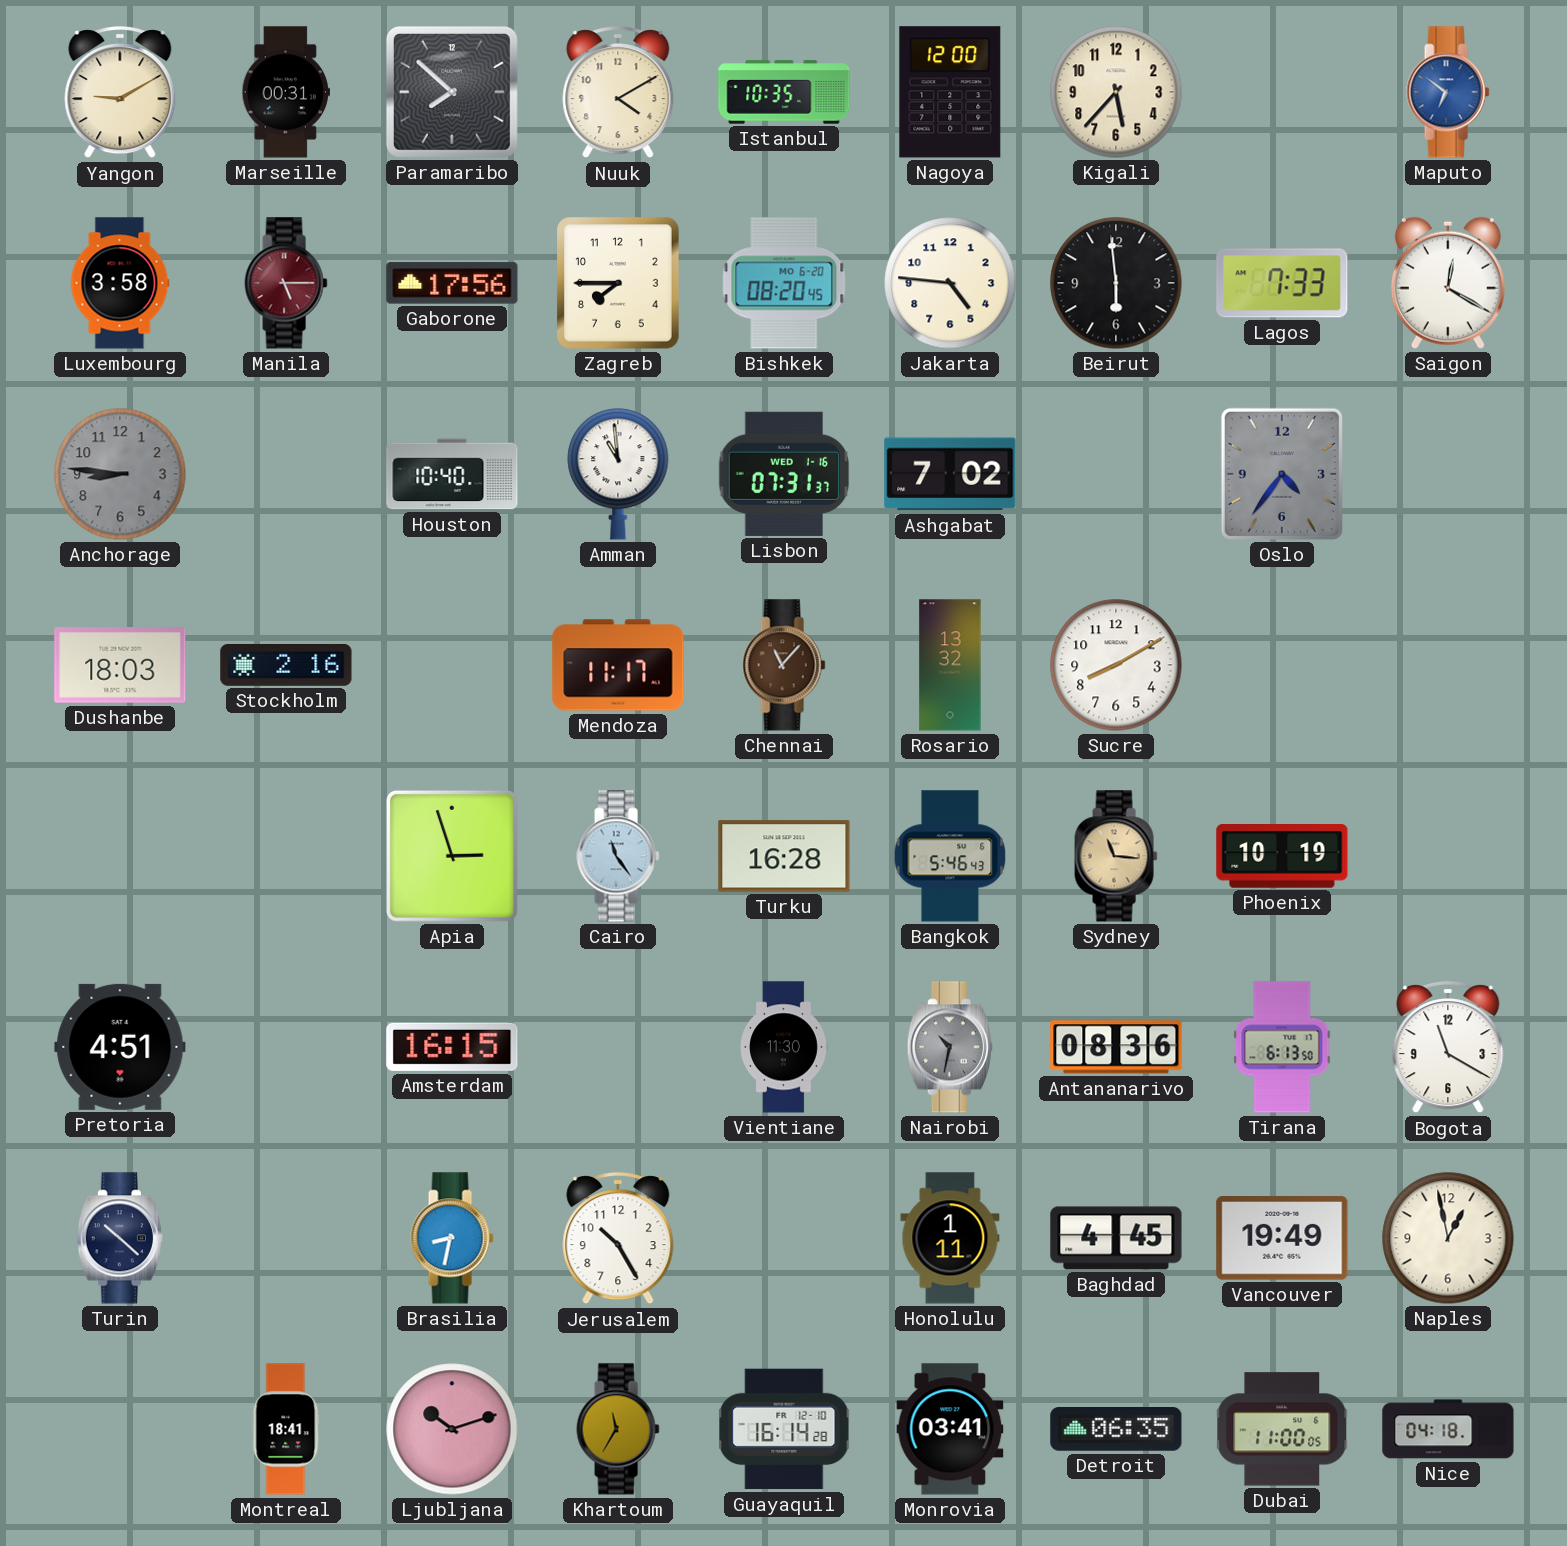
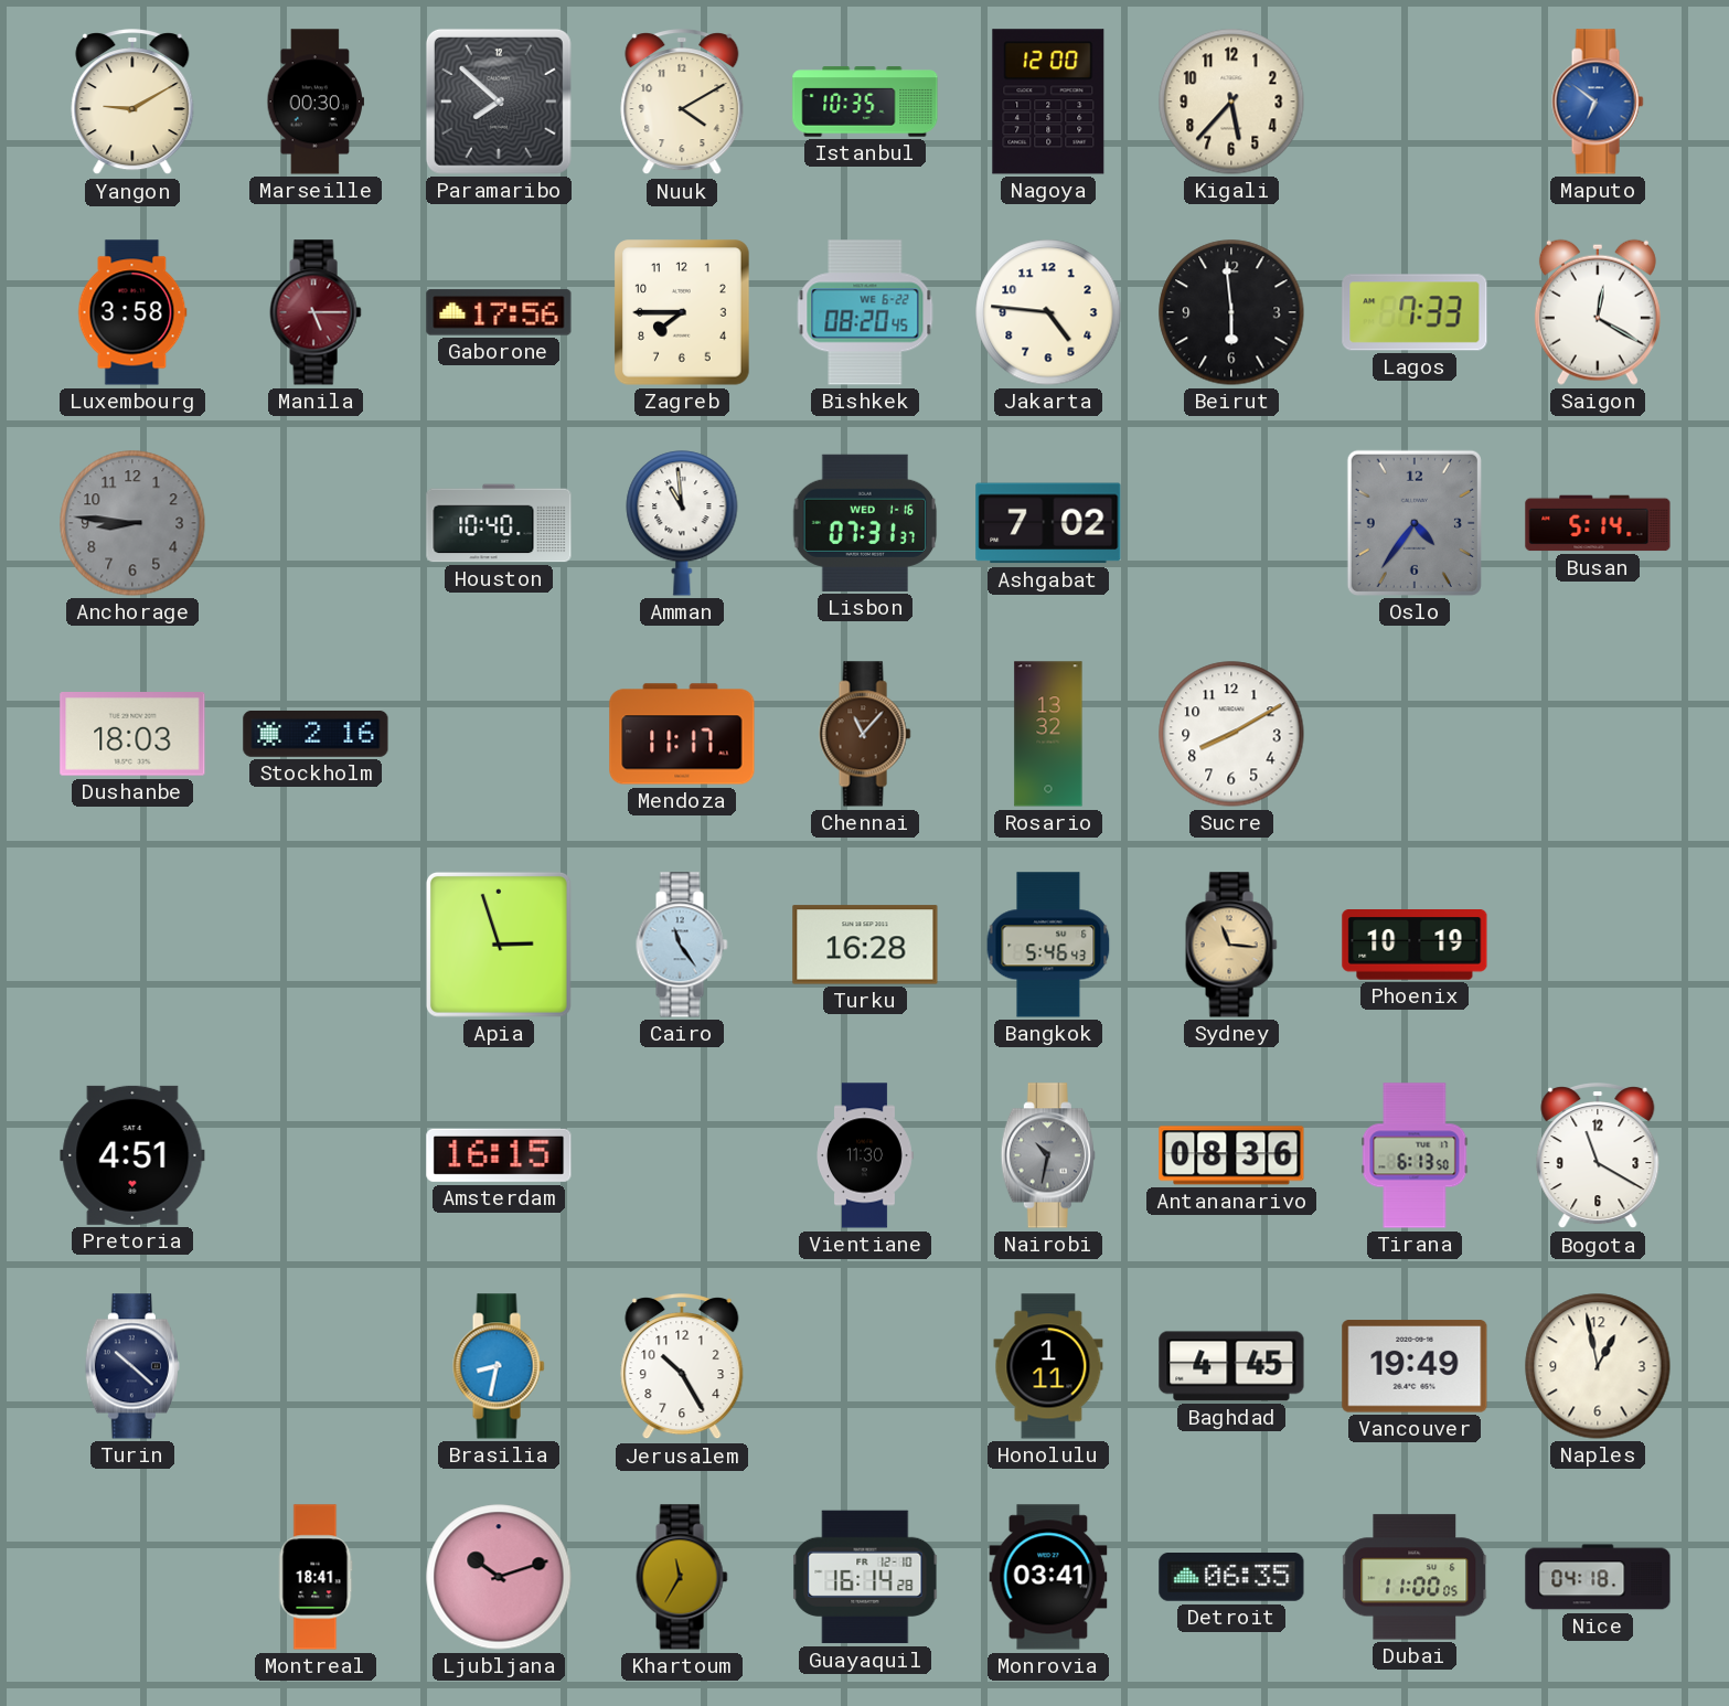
Marseille: 00:31 -> 00:30 (314, 102)
Bishkek date: MO 6-20 -> WE 6-22 (865, 312)
Busan: none -> 5:14 (1598, 523)
